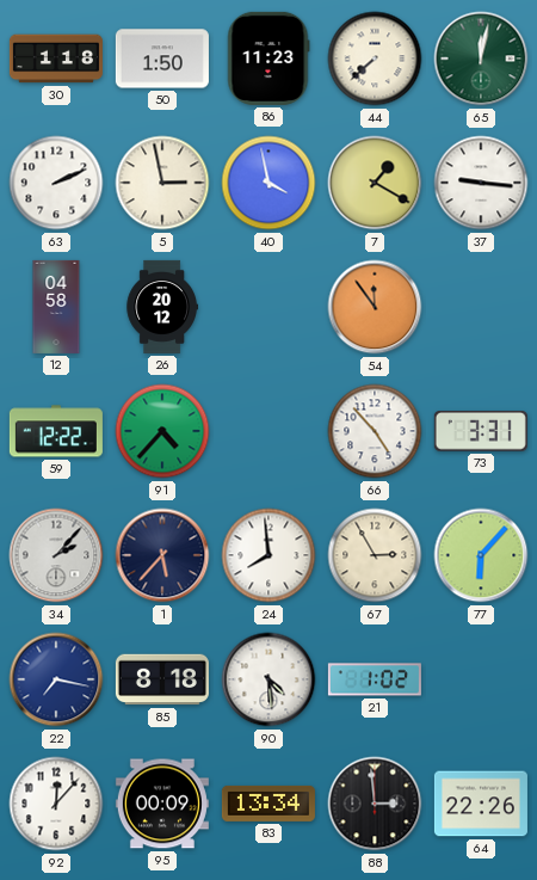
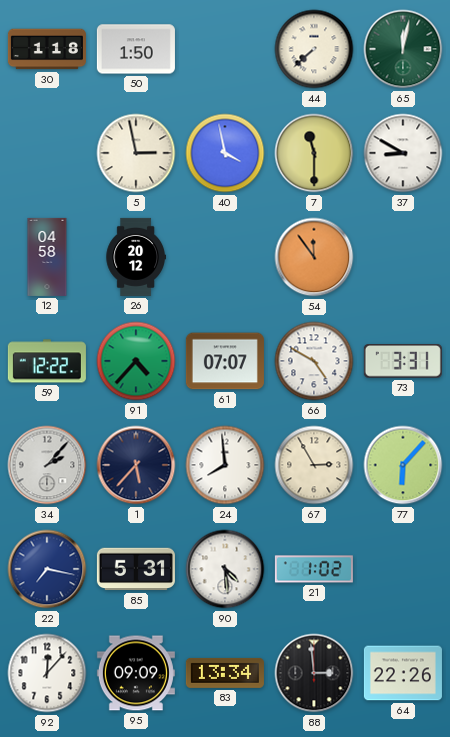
86: 11:23 -> none (268, 59)
63: 2:11 -> none (56, 183)
7: 1:20 -> 11:30 (314, 153)
37: 9:16 -> 8:50 (403, 153)
61: none -> 07:07 (225, 361)
66: 4:53 -> 4:50 (314, 361)
85: 8:18 -> 5:31 (136, 569)
95: 00:09 -> 09:09 (136, 673)
